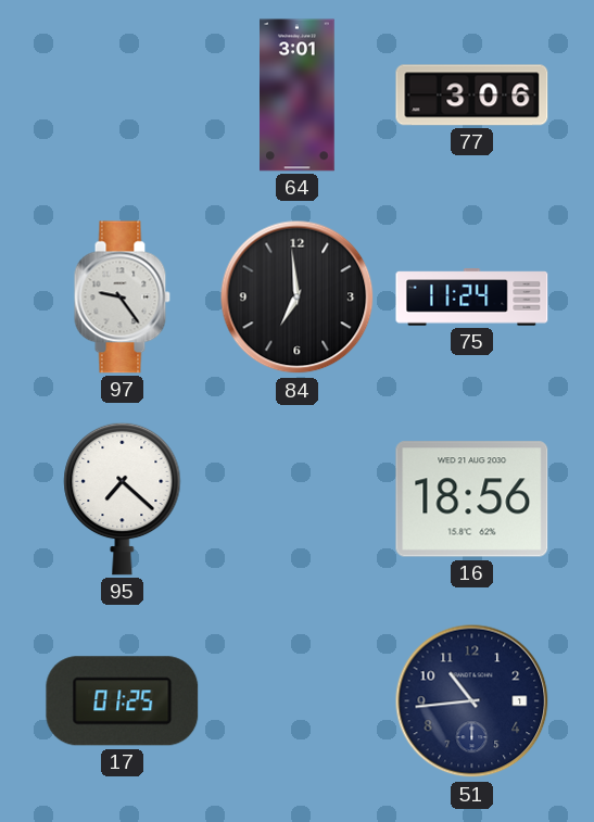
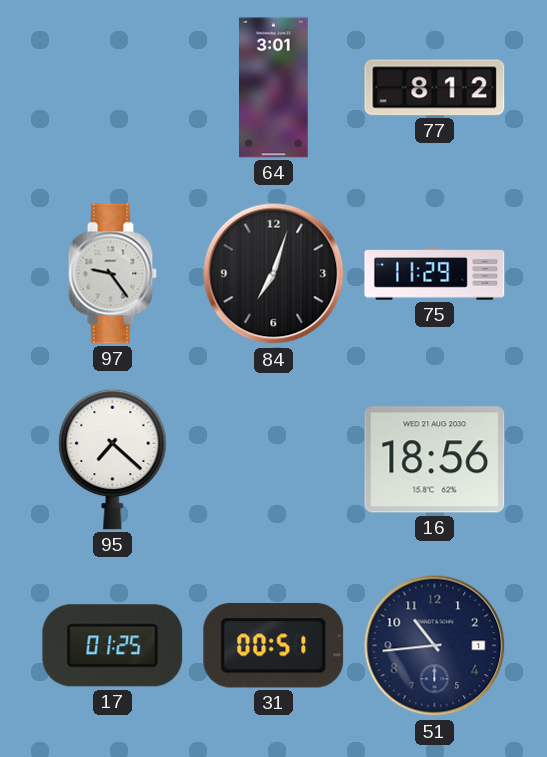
77: 3:06 -> 8:12 (435, 88)
84: 6:59 -> 7:03 (274, 274)
75: 11:24 -> 11:29 (435, 274)
31: none -> 00:51 (274, 646)
